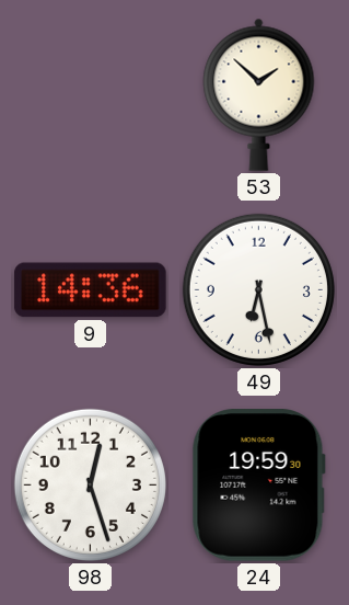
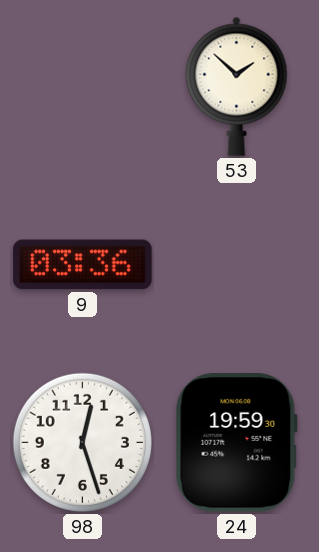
9: 14:36 -> 03:36 (83, 265)
49: 6:28 -> none (258, 289)
